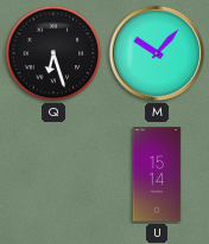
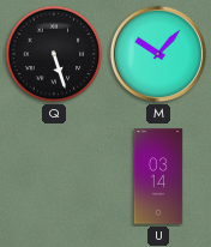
Q: 6:27 -> 5:27 (54, 54)
U: 15:14 -> 03:14 (158, 176)
